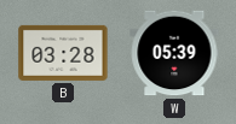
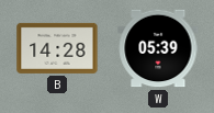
B: 03:28 -> 14:28 (57, 48)
